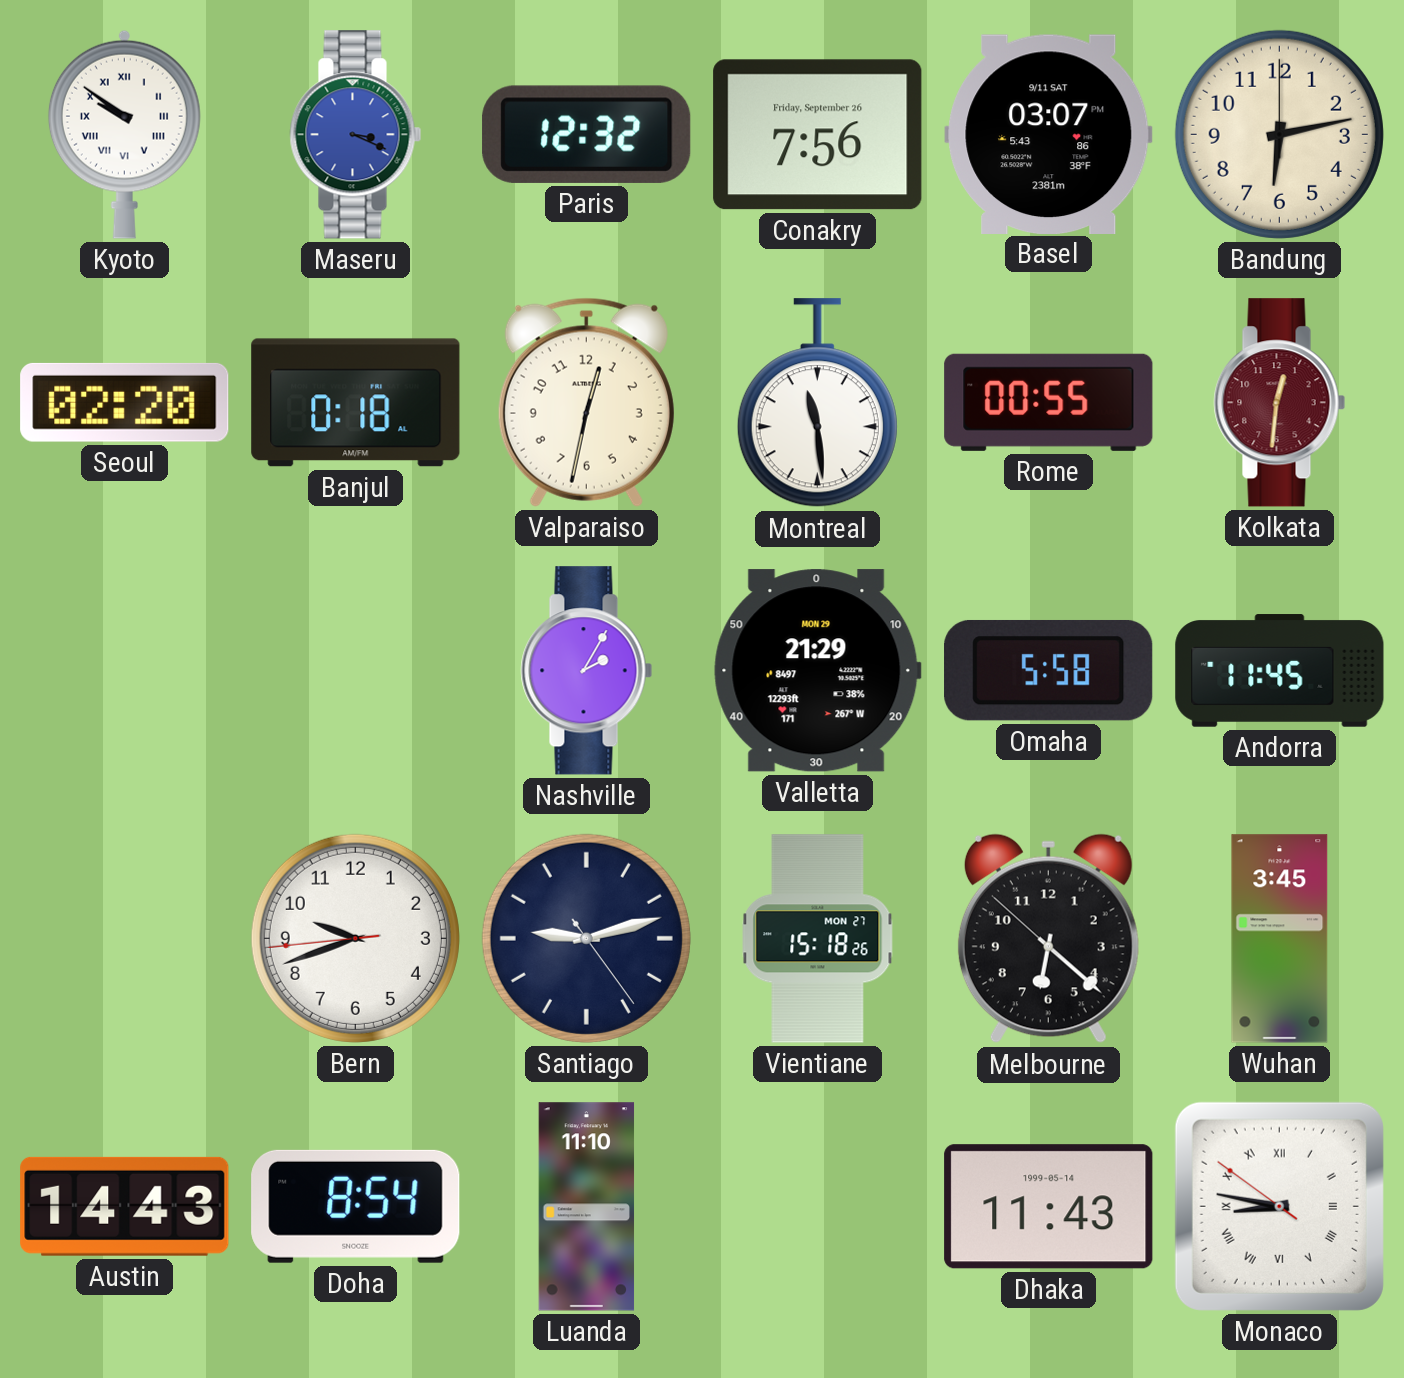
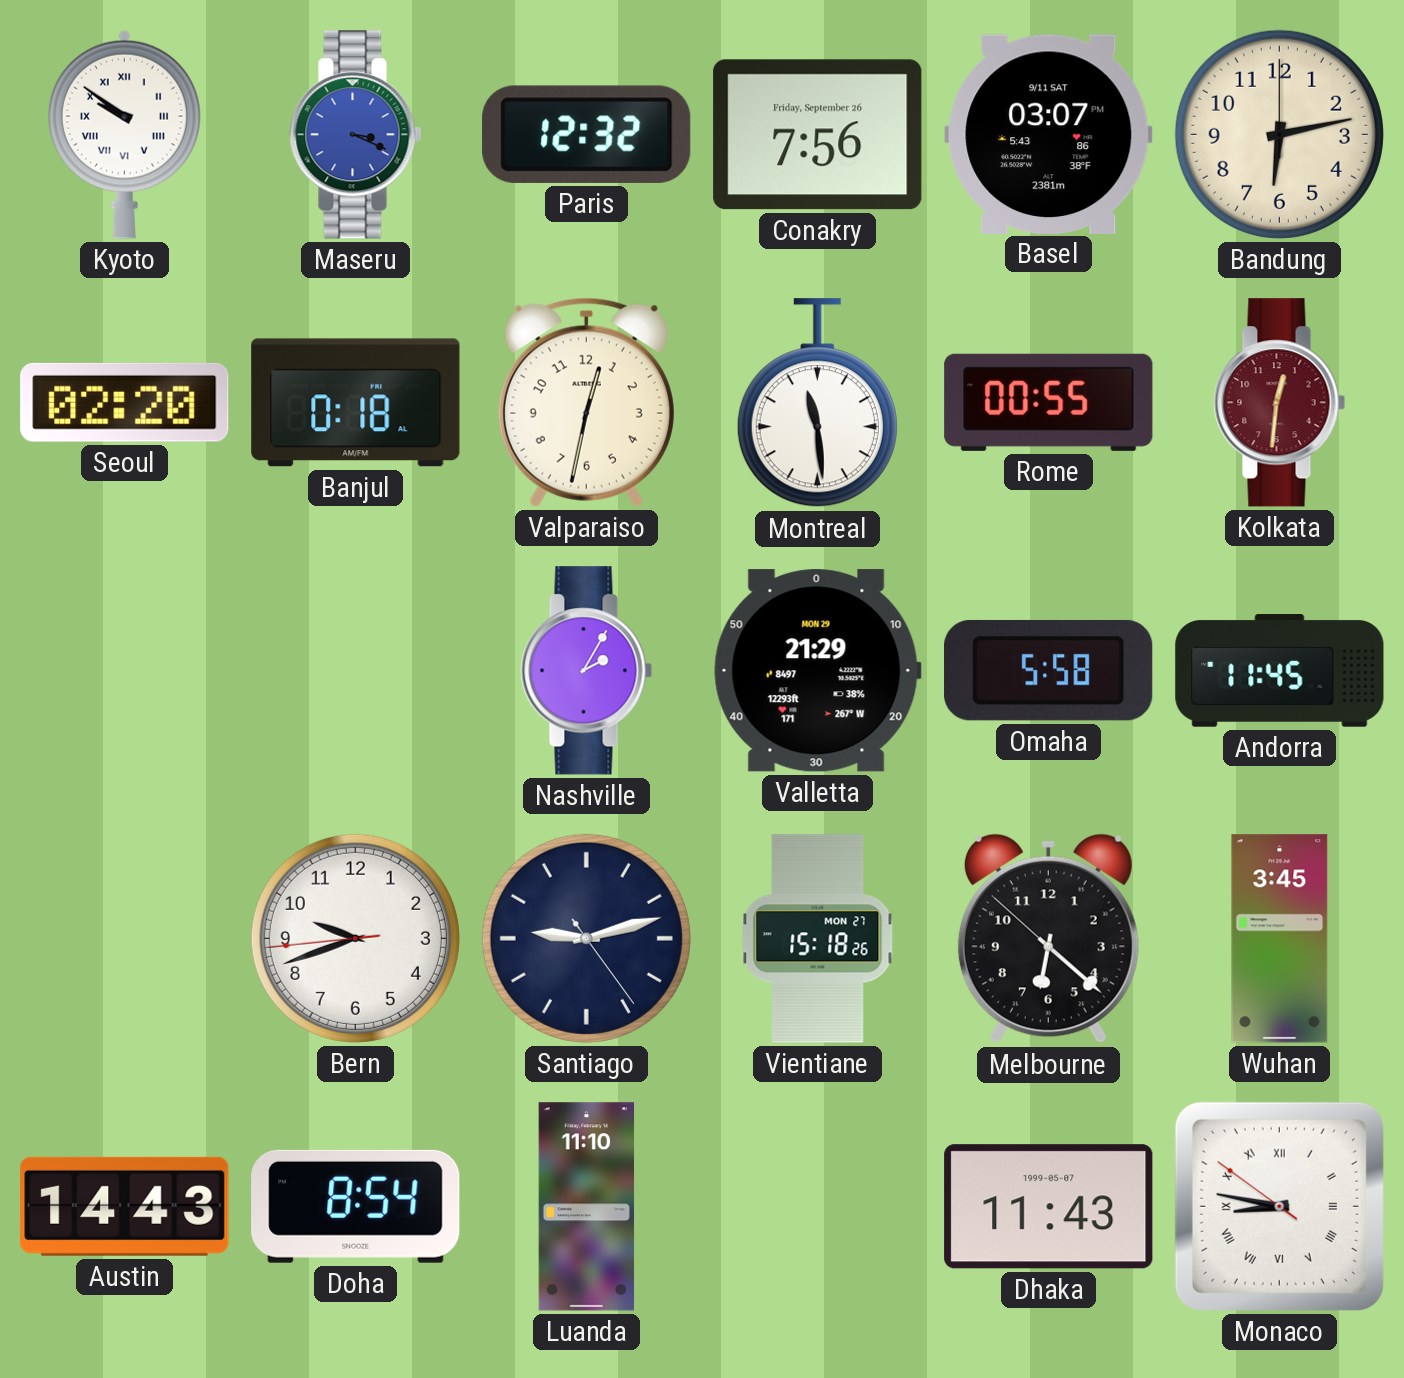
Dhaka date: 1999-05-14 -> 1999-05-07 (1049, 1207)
